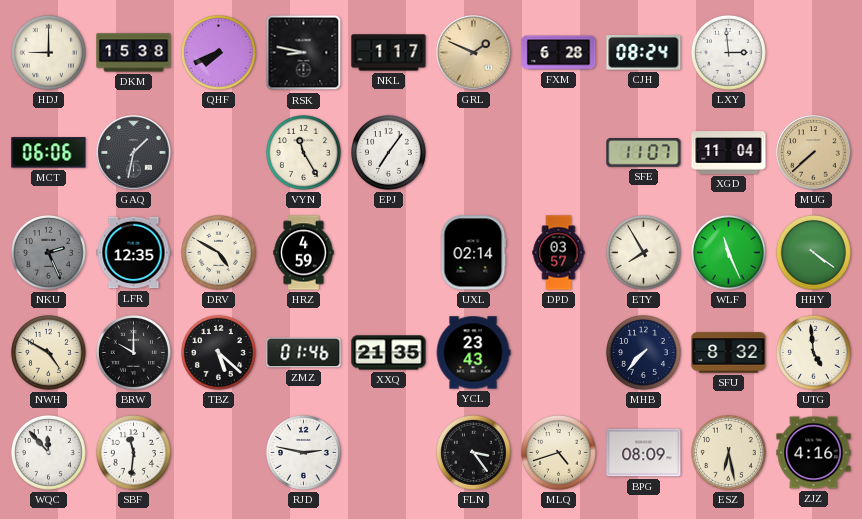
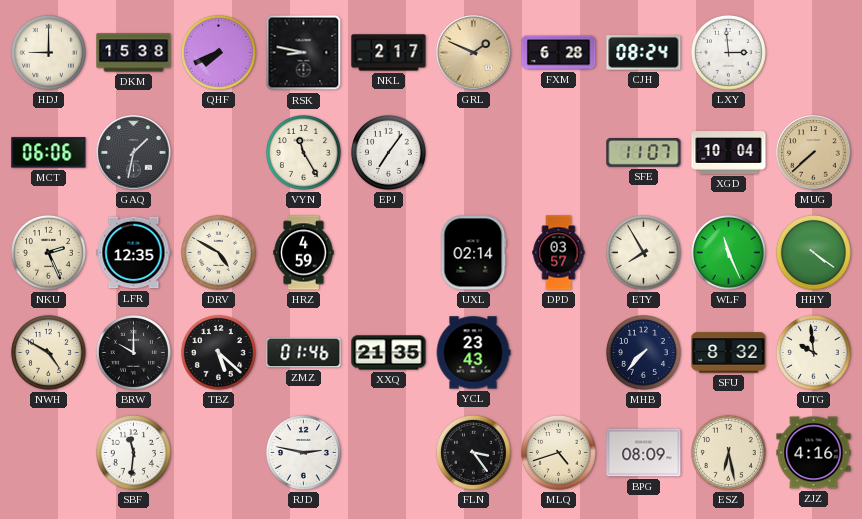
NKL: 1:17 -> 2:17 (389, 53)
XGD: 11:04 -> 10:04 (729, 153)
NKU dial: grey -> cream (49, 253)
UTG: 4:59 -> 9:59 (814, 353)
WQC: 11:53 -> none (49, 453)
